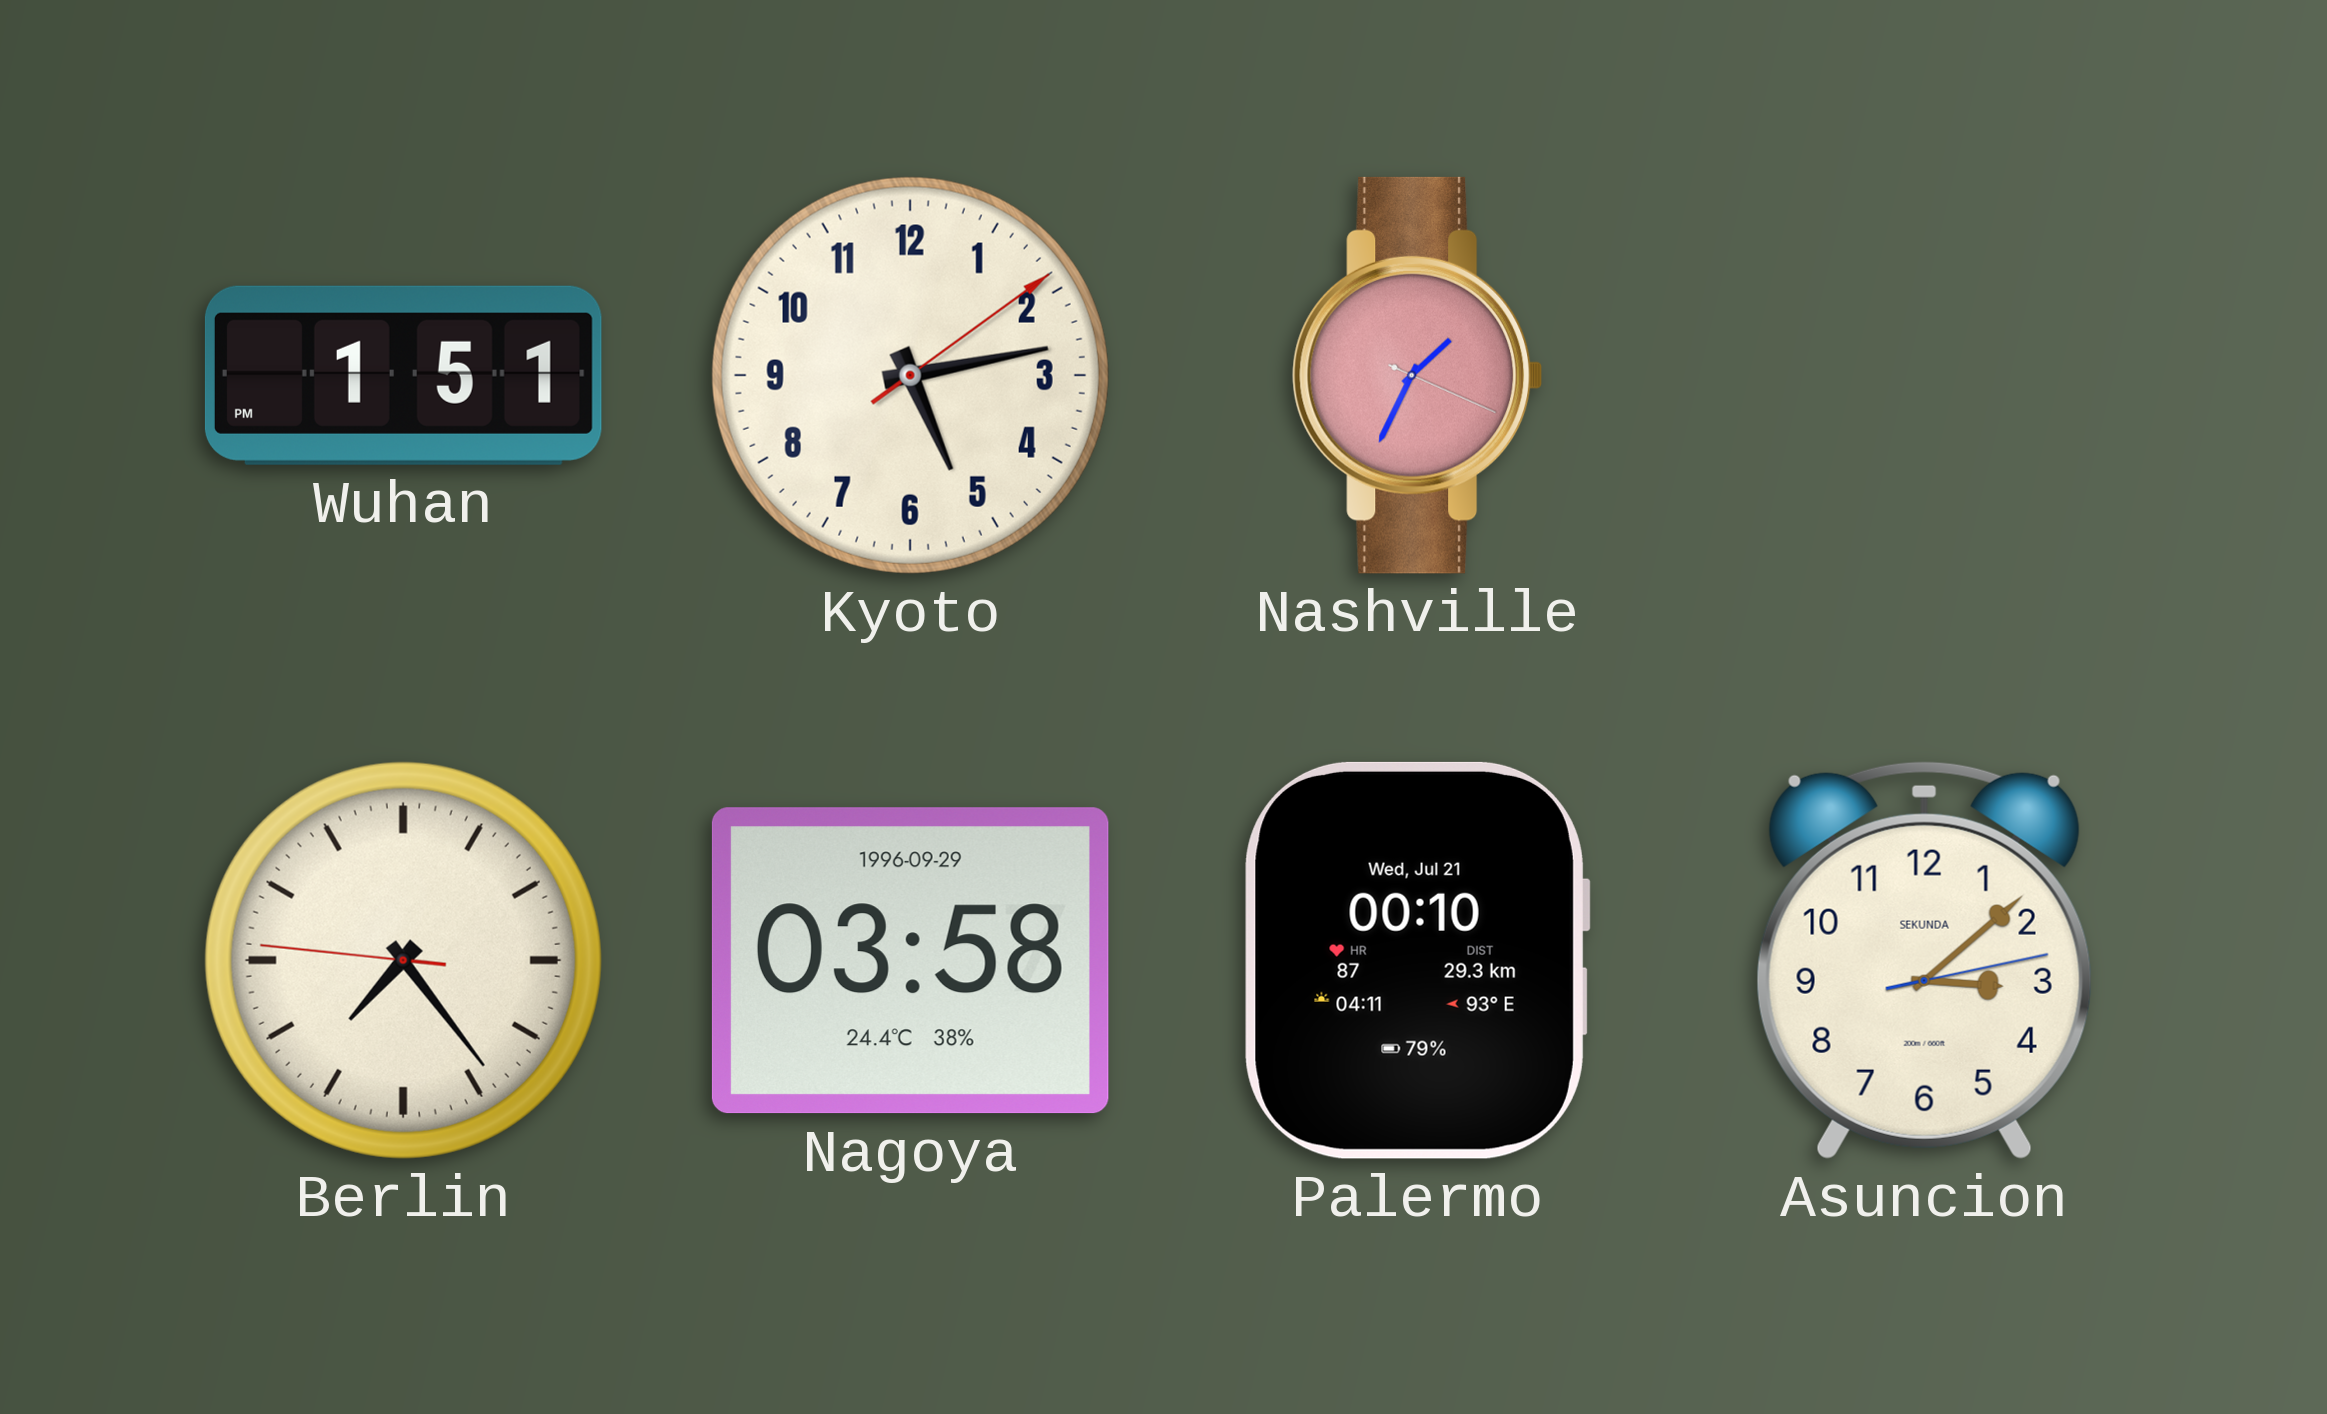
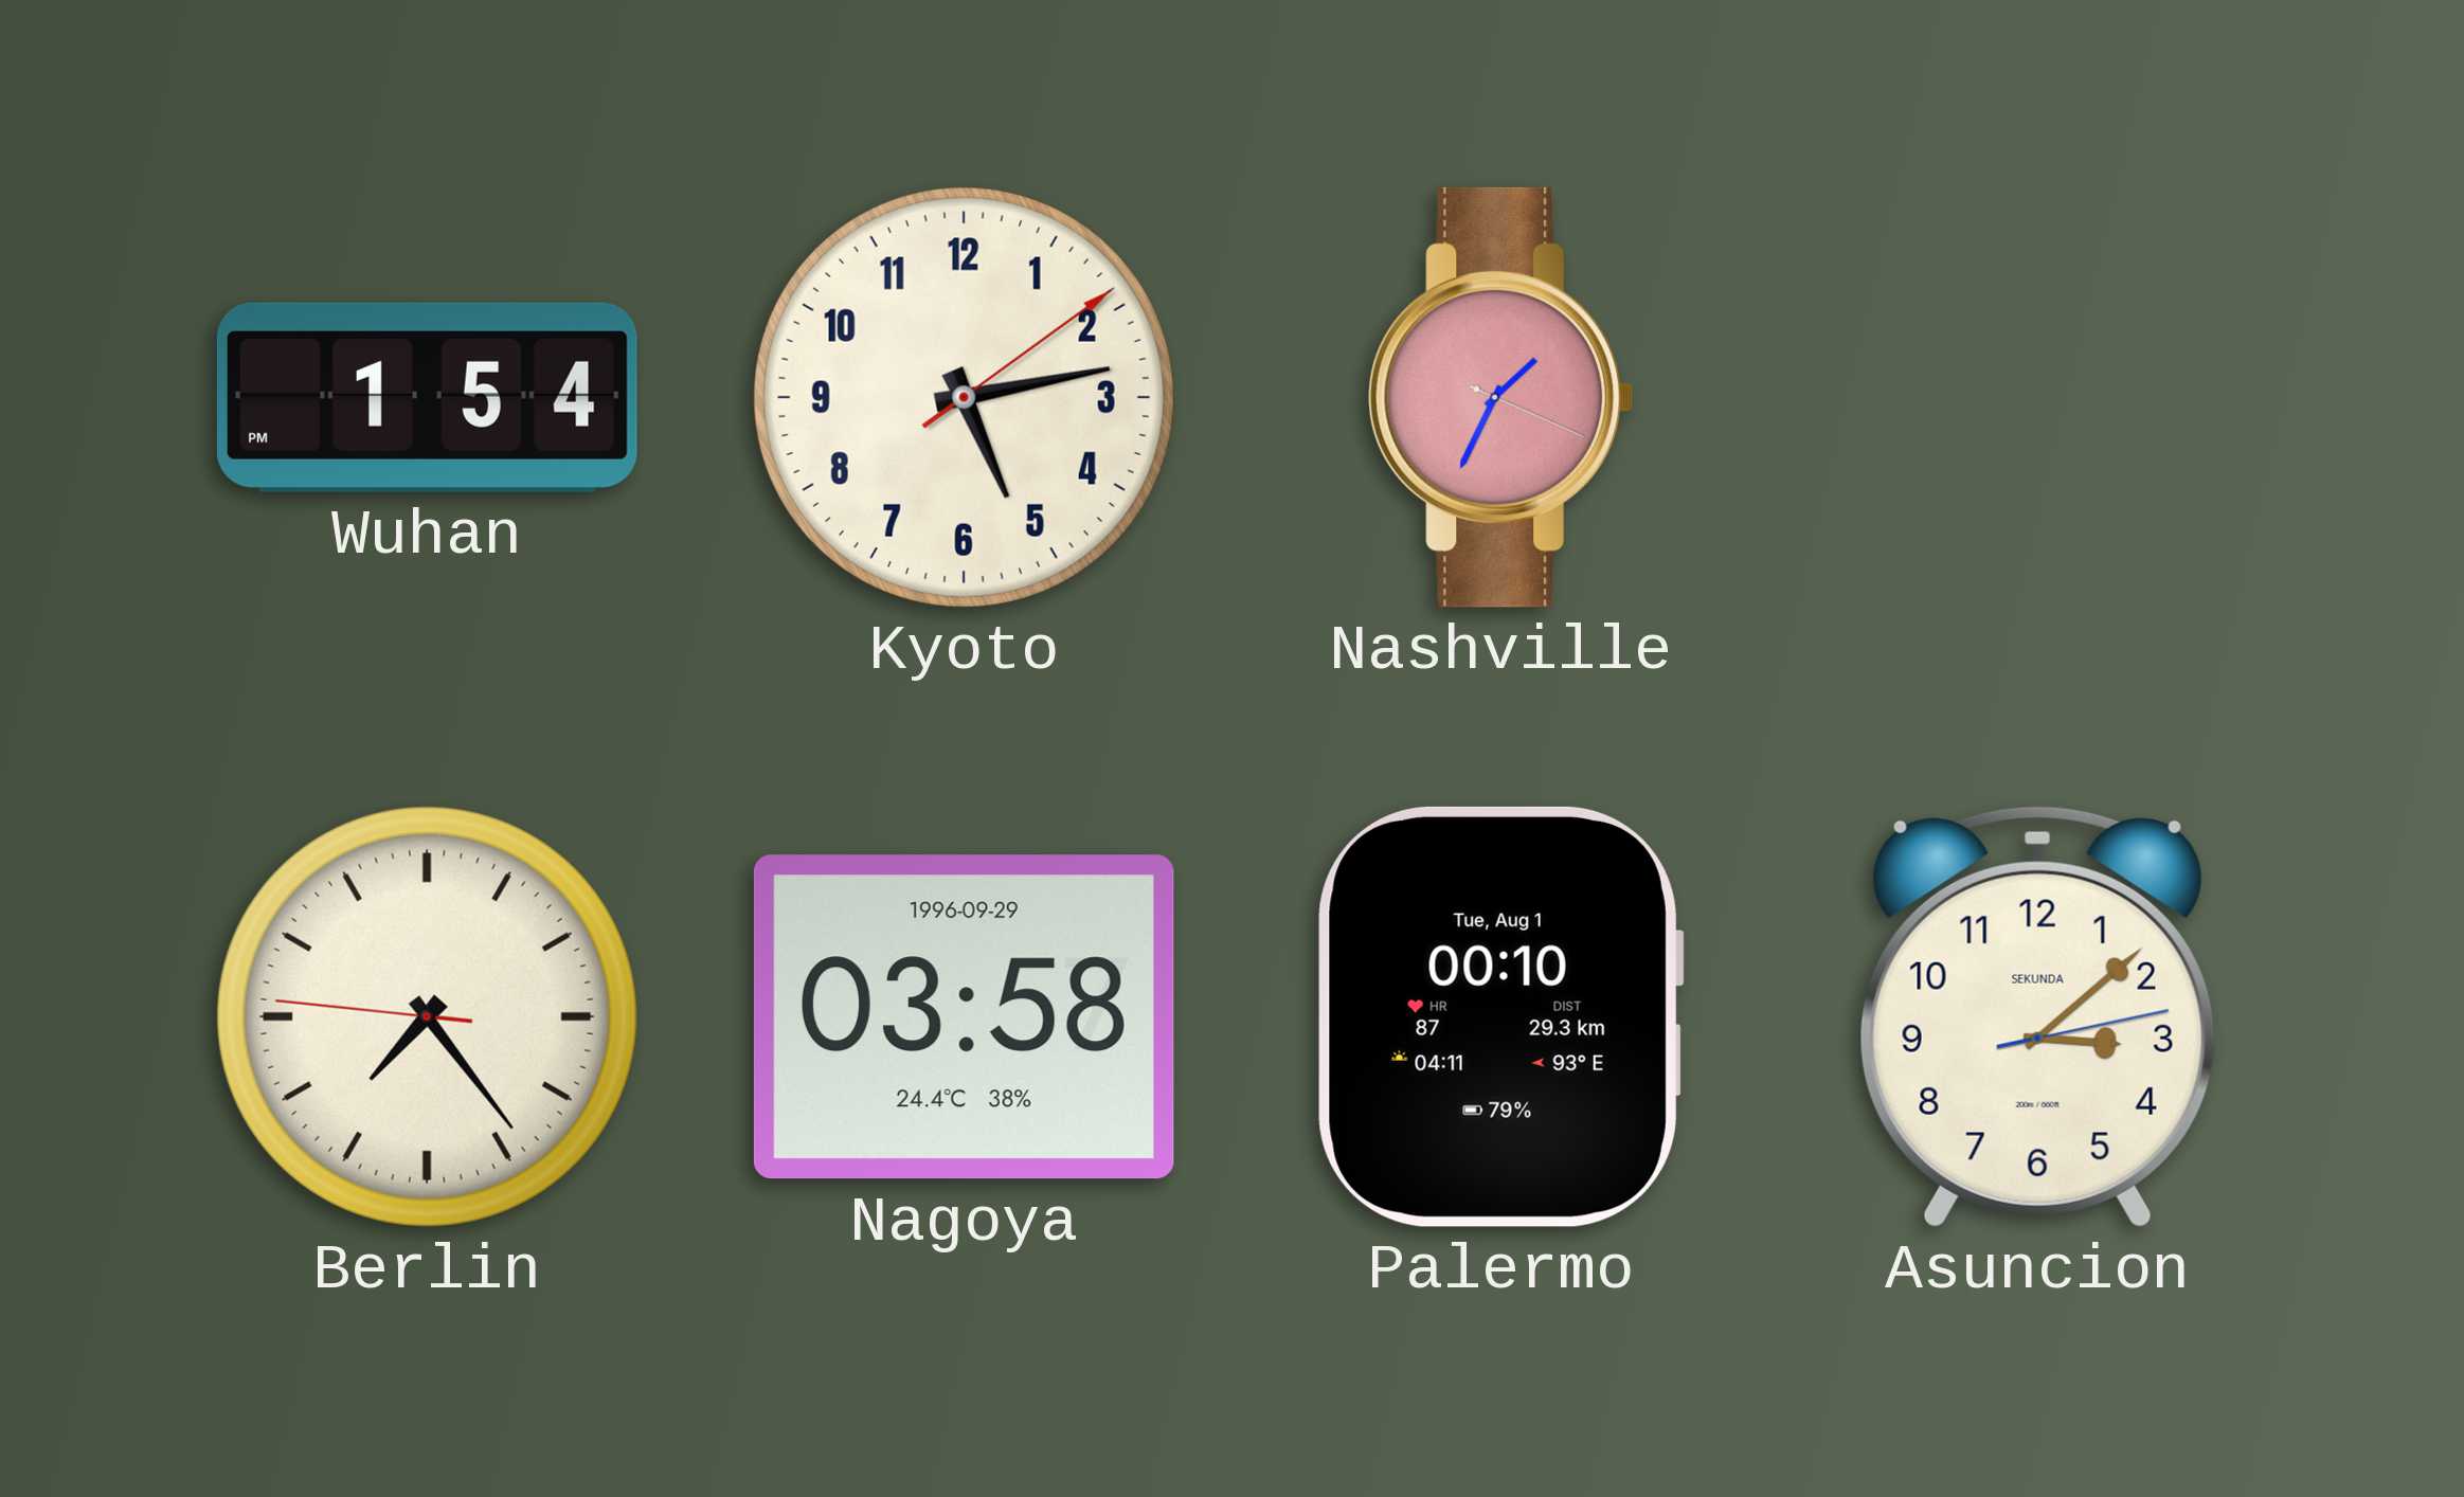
Wuhan: 1:51 -> 1:54 (427, 397)
Palermo date: Wed, Jul 21 -> Tue, Aug 1 (1500, 1016)
